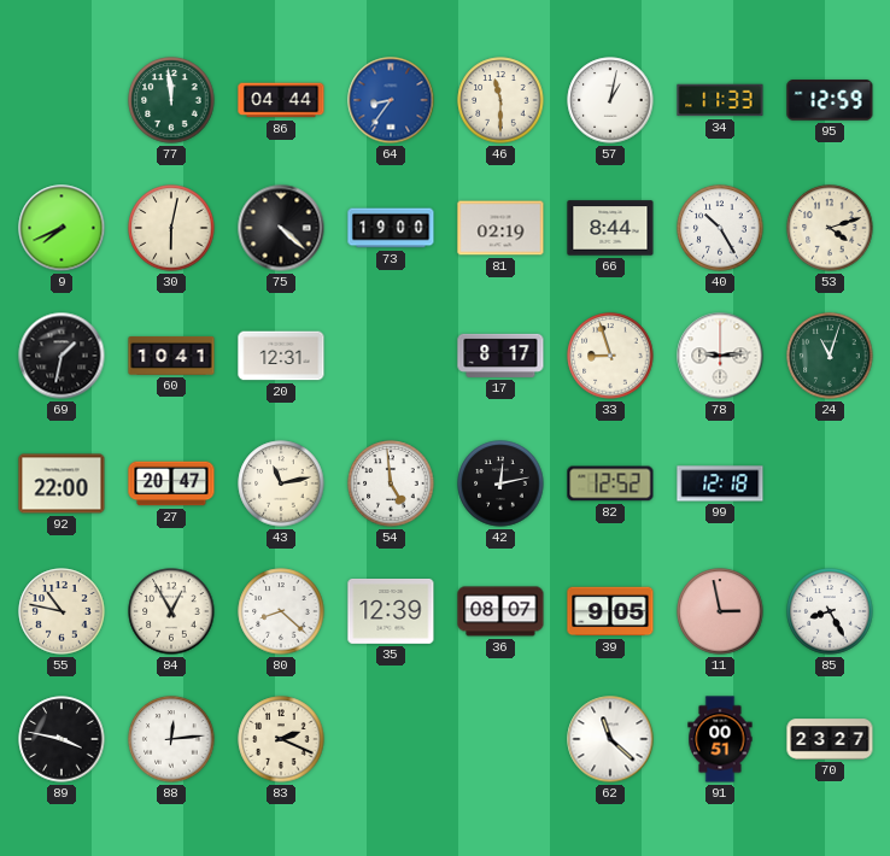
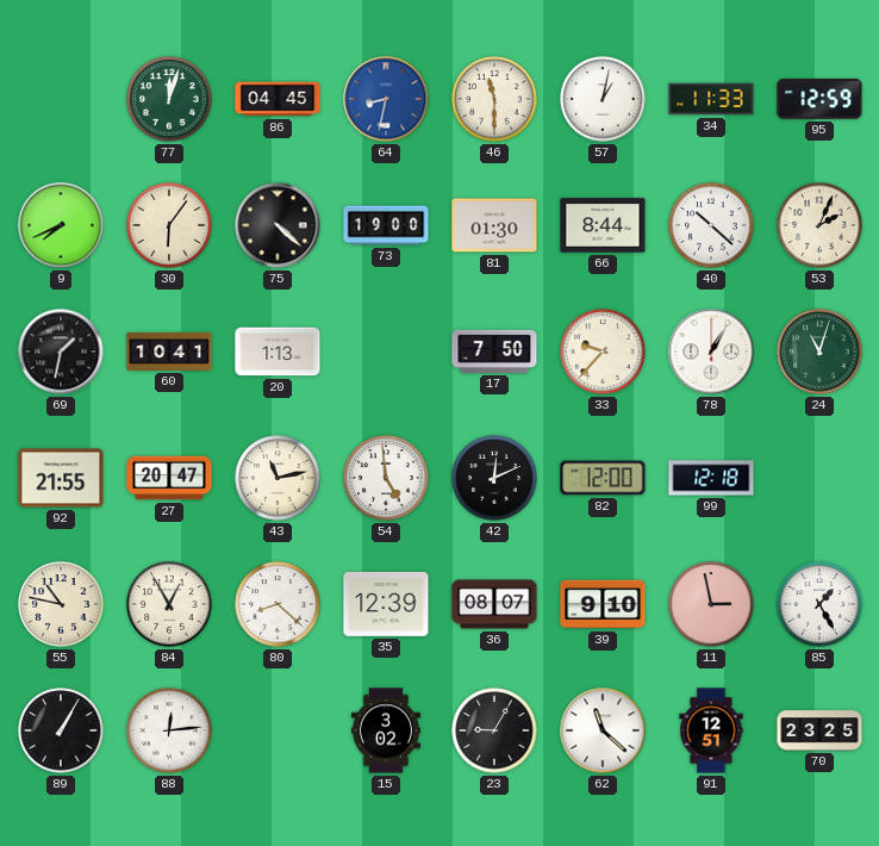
77: 11:59 -> 12:03 (169, 99)
86: 04:44 -> 04:45 (278, 99)
64: 8:36 -> 8:32 (386, 99)
30: 6:02 -> 6:06 (169, 225)
81: 02:19 -> 01:30 (494, 225)
40: 10:25 -> 10:22 (711, 225)
53: 4:12 -> 2:04 (819, 225)
20: 12:31 -> 1:13 (278, 352)
17: 8:17 -> 7:50 (494, 352)
33: 8:57 -> 9:37 (603, 352)
78: 9:14 -> 1:05 (711, 352)
92: 22:00 -> 21:55 (61, 478)
42: 12:13 -> 12:11 (494, 478)
82: 12:52 -> 12:00 (603, 478)
39: 9:05 -> 9:10 (603, 604)
85: 8:25 -> 1:25 (819, 604)
89: 3:47 -> 1:05 (61, 730)
83: 2:19 -> none (281, 739)
15: none -> 3:02 (386, 730)
23: none -> 9:05 (494, 730)
91: 00:51 -> 12:51 (711, 730)
70: 23:27 -> 23:25 (819, 730)
